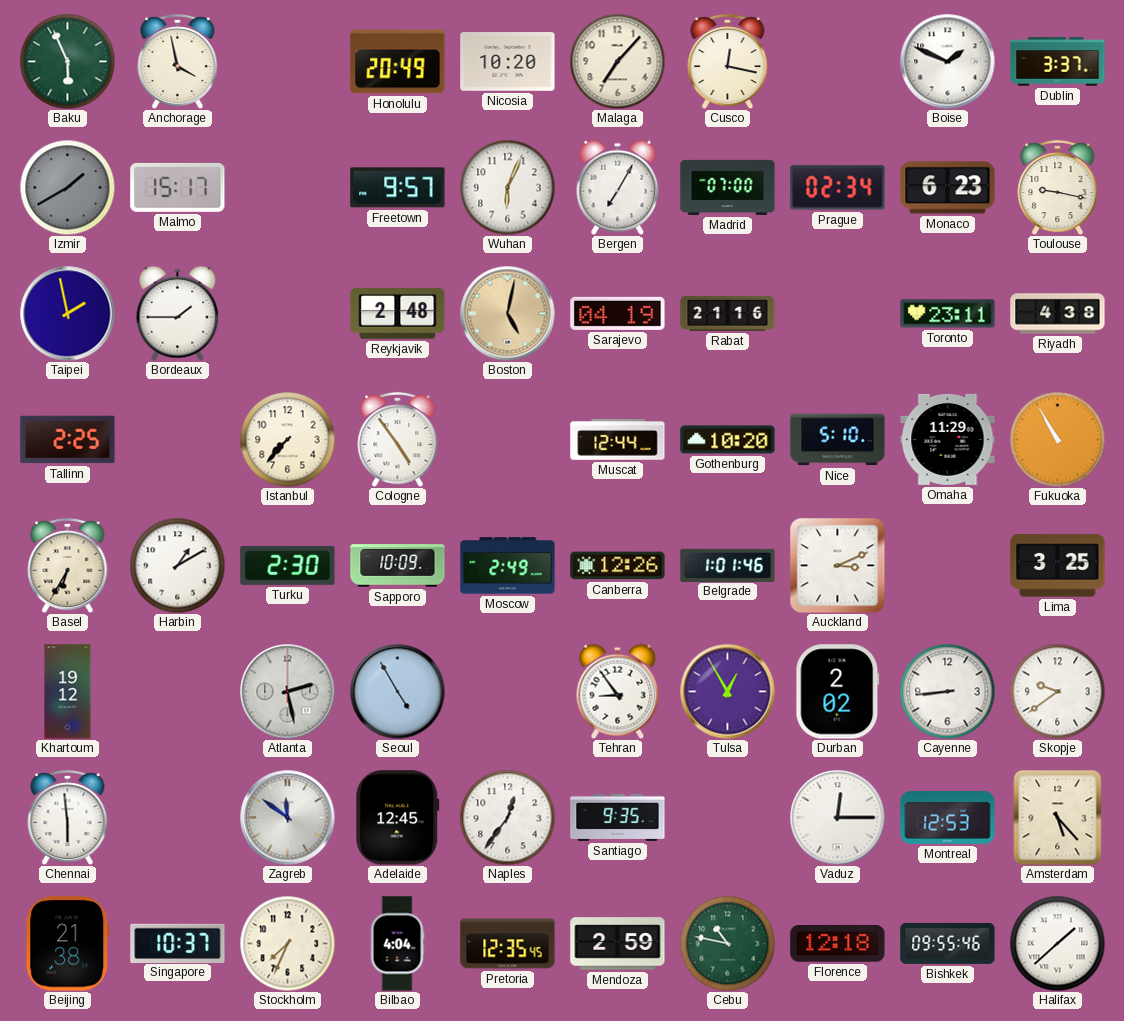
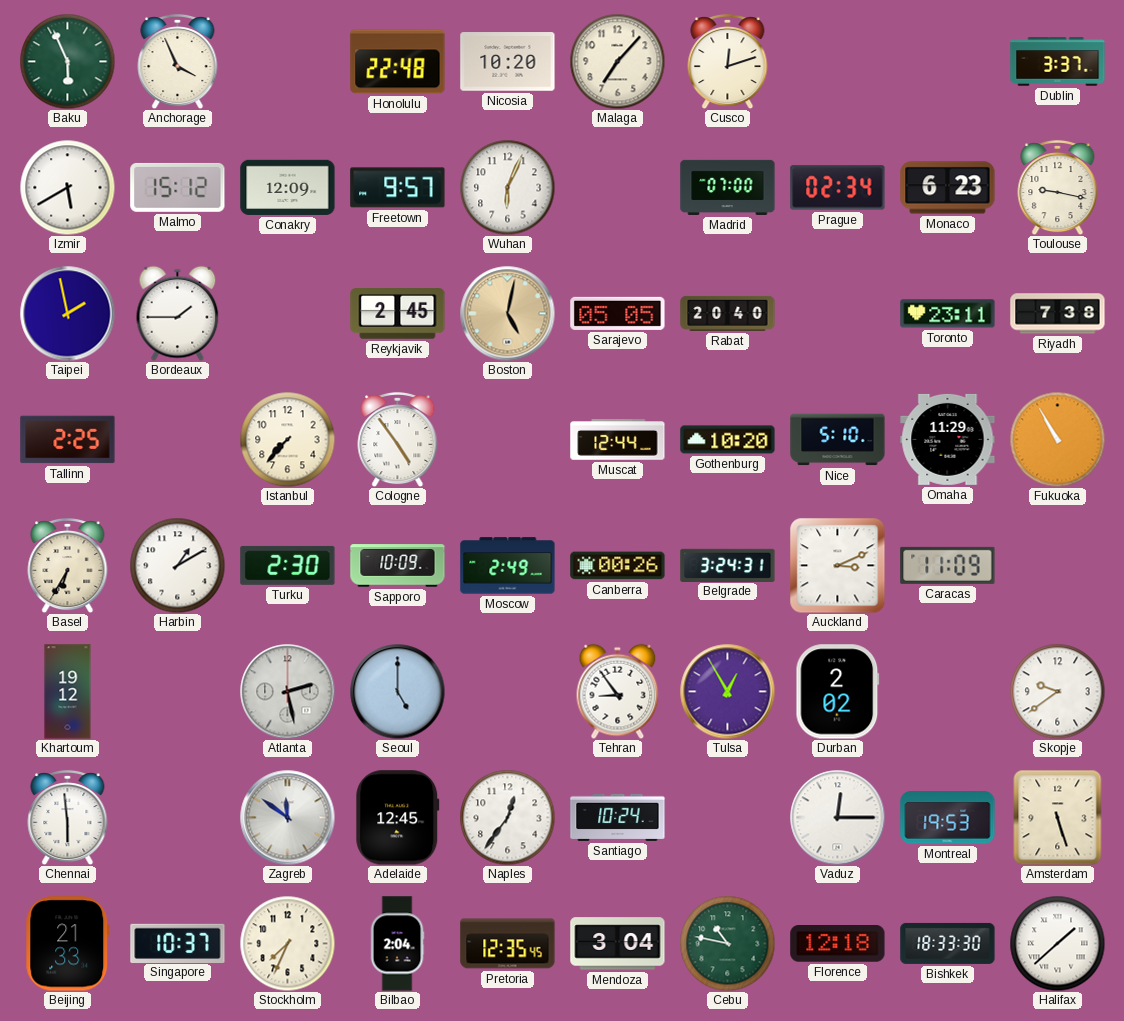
Anchorage: 3:58 -> 3:56 (178, 61)
Honolulu: 20:49 -> 22:48 (398, 62)
Cusco: 12:17 -> 12:12 (728, 61)
Boise: 1:49 -> none (947, 61)
Izmir: 1:40 -> 5:40 (67, 187)
Izmir dial: grey -> white (67, 187)
Malmo: 15:17 -> 15:12 (178, 187)
Conakry: none -> 12:09 (288, 187)
Bergen: 7:05 -> none (618, 187)
Reykjavik: 2:48 -> 2:45 (398, 314)
Sarajevo: 04:19 -> 05:05 (618, 313)
Rabat: 21:16 -> 20:40 (728, 313)
Riyadh: 4:38 -> 7:38 (1058, 314)
Canberra: 12:26 -> 00:26 (618, 566)
Belgrade: 1:01 -> 3:24 (728, 565)
Caracas: none -> 11:09 (948, 565)
Lima: 3:25 -> none (1058, 566)
Seoul: 4:55 -> 5:00 (397, 691)
Cayenne: 8:44 -> none (947, 691)
Santiago: 9:35 -> 10:24 (618, 817)
Montreal: 12:53 -> 19:53 (948, 818)
Amsterdam: 5:23 -> 5:27 (1058, 817)
Beijing: 21:38 -> 21:33 (68, 944)
Bilbao: 4:04 -> 2:04 (397, 944)
Mendoza: 2:59 -> 3:04 (618, 944)
Bishkek: 09:55 -> 18:33 (948, 943)
